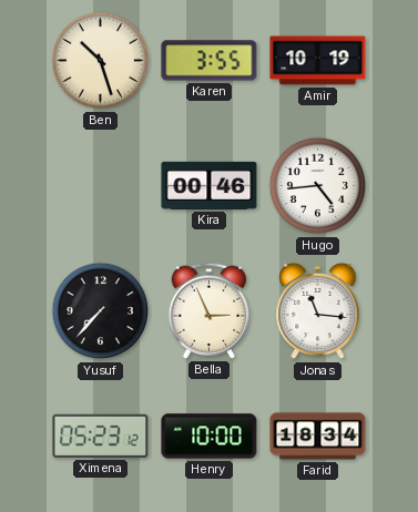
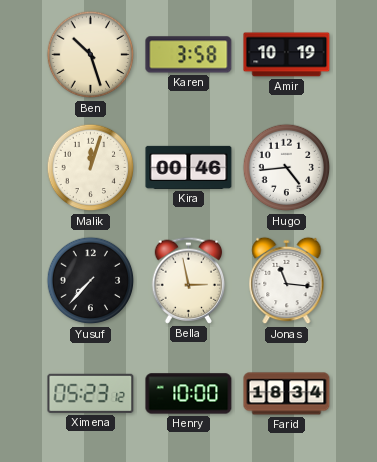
Karen: 3:55 -> 3:58 (189, 55)
Malik: none -> 12:03 (91, 168)
Bella: 2:56 -> 2:58 (189, 280)
